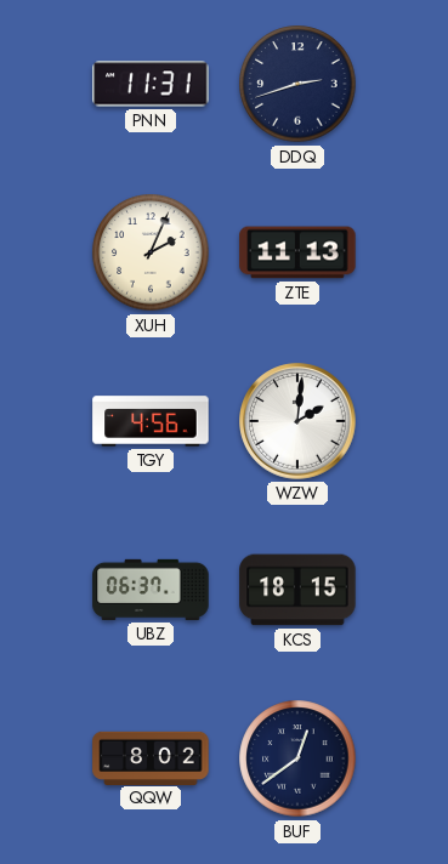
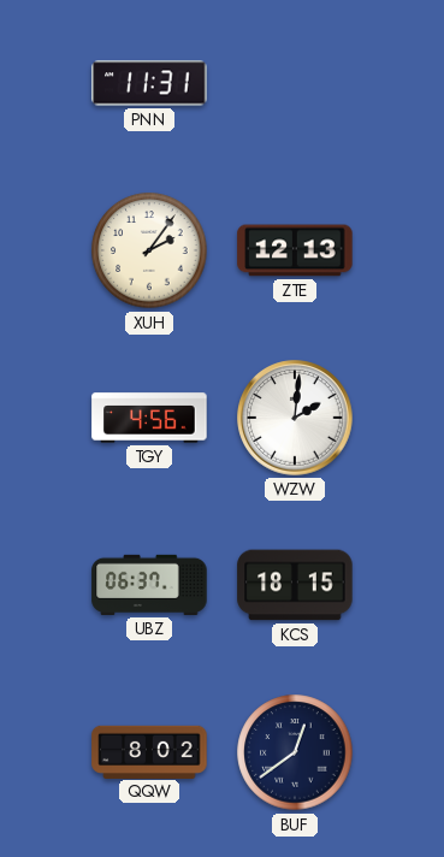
DDQ: 2:42 -> none (297, 84)
XUH: 2:04 -> 2:06 (149, 250)
ZTE: 11:13 -> 12:13 (295, 250)
